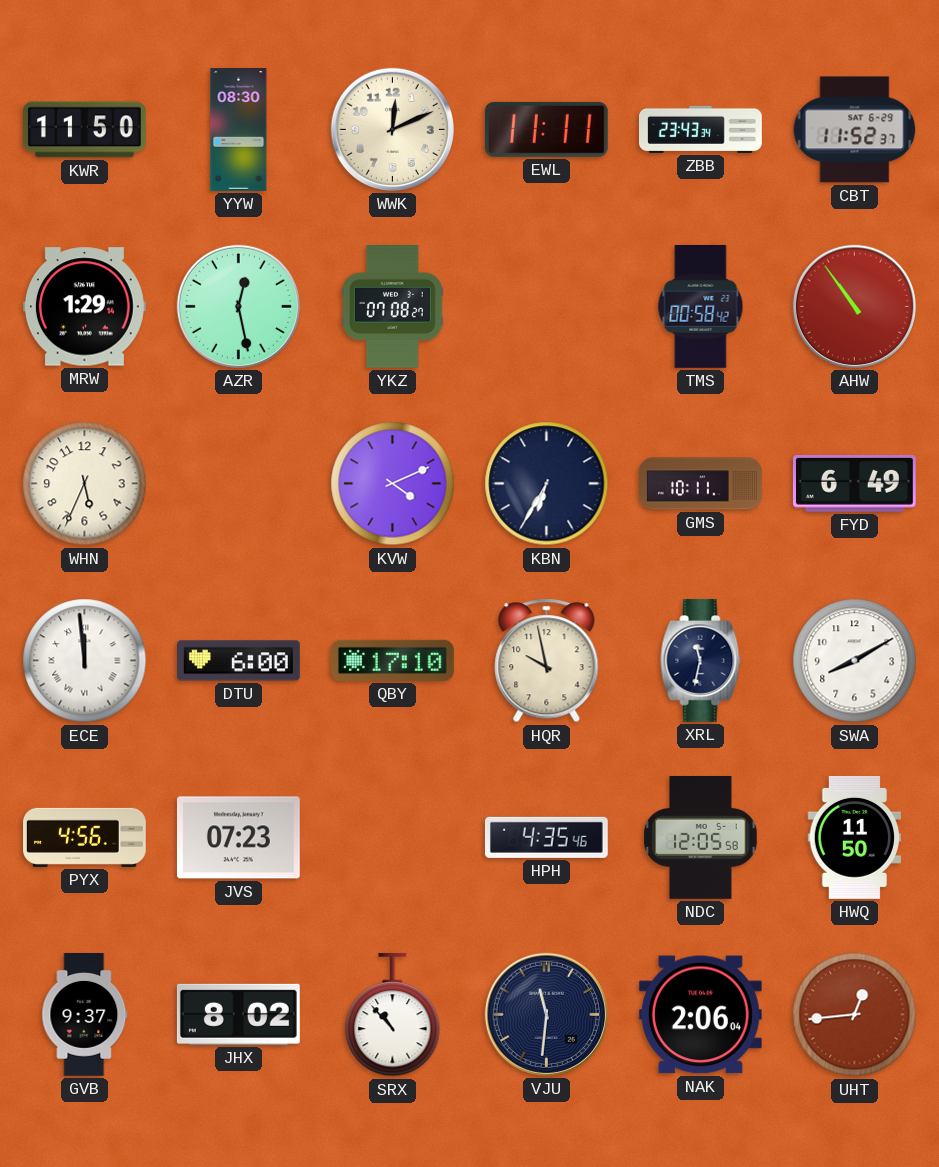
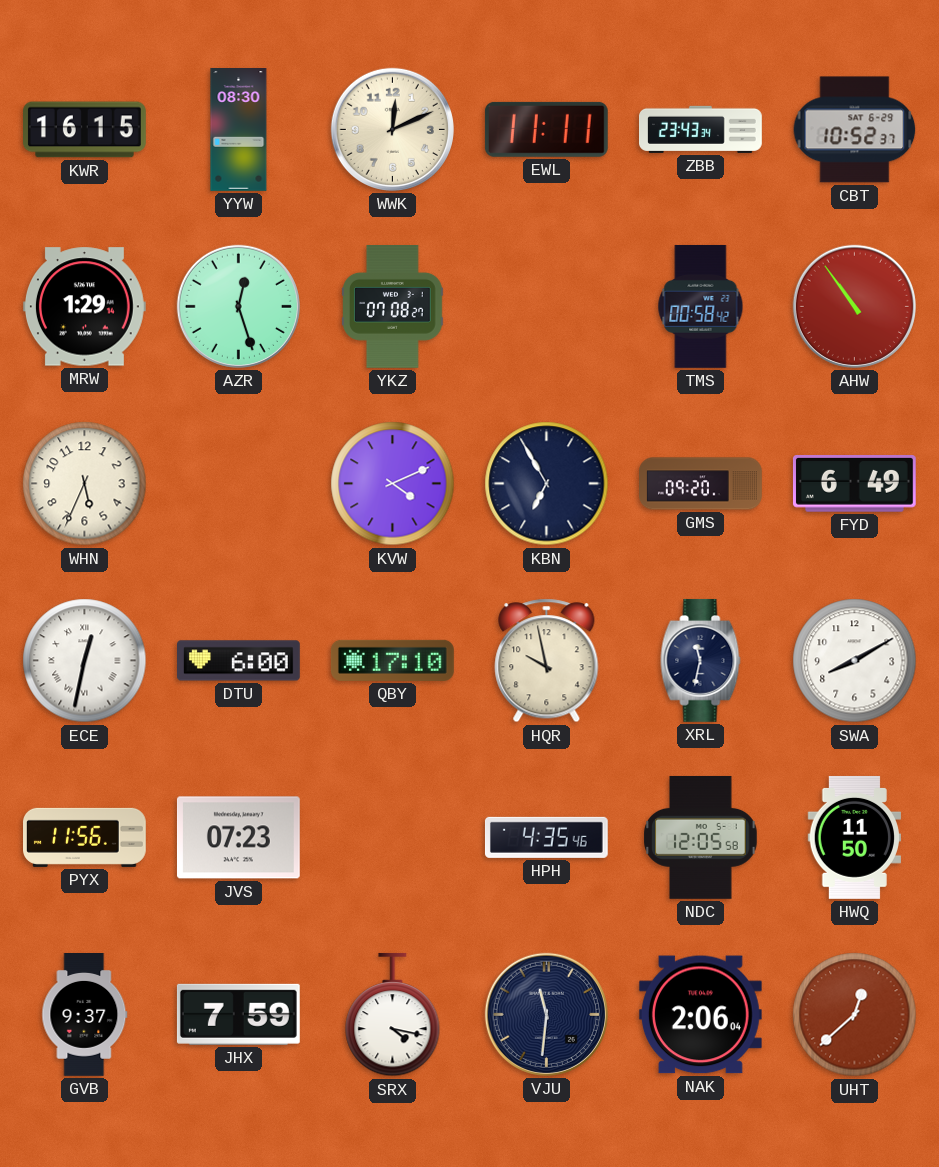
KWR: 11:50 -> 16:15 (85, 130)
CBT: 11:52 -> 10:52 (855, 130)
AZR: 12:28 -> 12:27 (238, 306)
KBN: 6:35 -> 6:55 (547, 484)
GMS: 10:11 -> 09:20 (701, 484)
ECE: 11:59 -> 12:32 (85, 661)
PYX: 4:56 -> 11:56 (85, 837)
JHX: 8:02 -> 7:59 (238, 1014)
SRX: 10:53 -> 4:17 (393, 1015)
UHT: 12:44 -> 12:38 (855, 1015)
